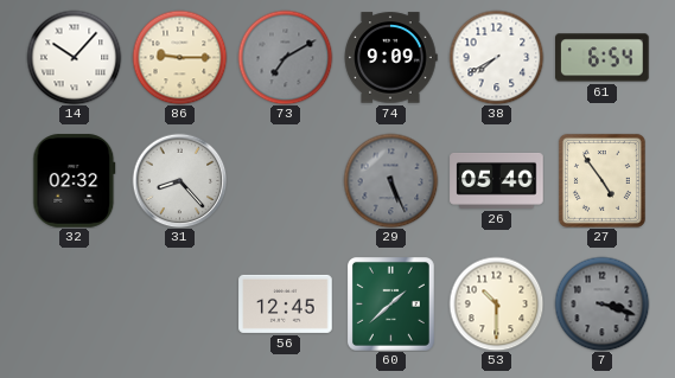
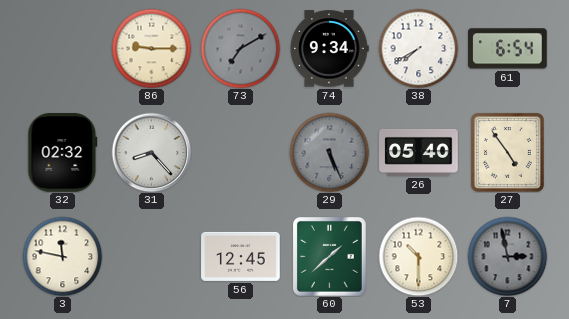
14: 10:07 -> none (74, 57)
74: 9:09 -> 9:34 (329, 49)
3: none -> 11:47 (62, 256)
7: 3:18 -> 2:58 (507, 256)
